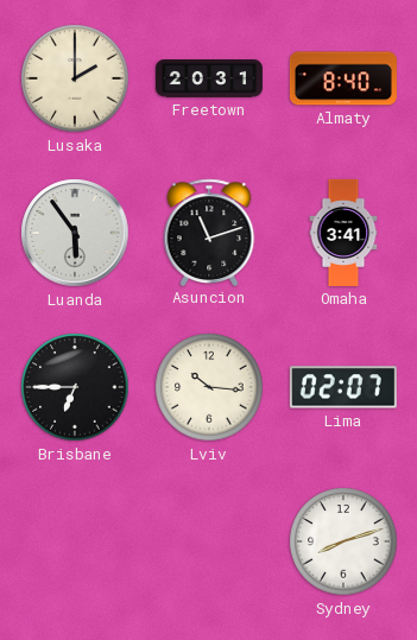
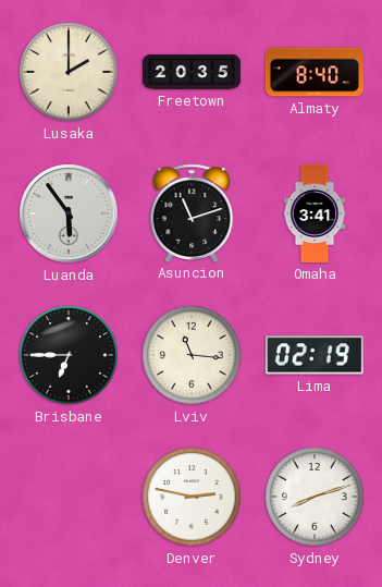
Freetown: 20:31 -> 20:35 (192, 72)
Lviv: 10:16 -> 11:16 (192, 355)
Lima: 02:07 -> 02:19 (315, 355)
Denver: none -> 2:47 (192, 497)
